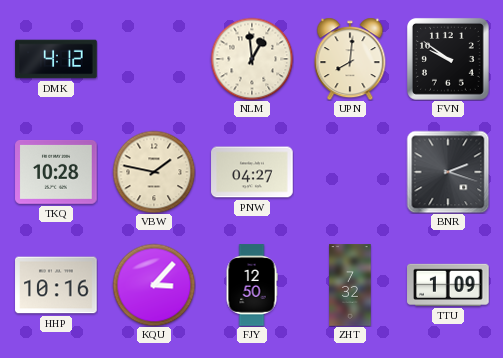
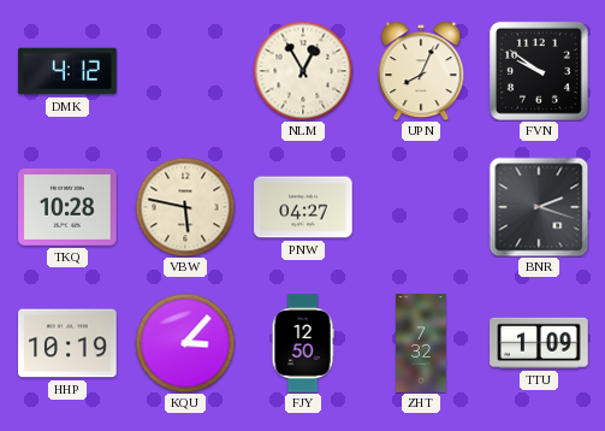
NLM: 12:59 -> 12:55 (303, 71)
UPN: 8:01 -> 8:04 (421, 71)
VBW: 1:47 -> 5:47 (185, 207)
HHP: 10:16 -> 10:19 (67, 343)
